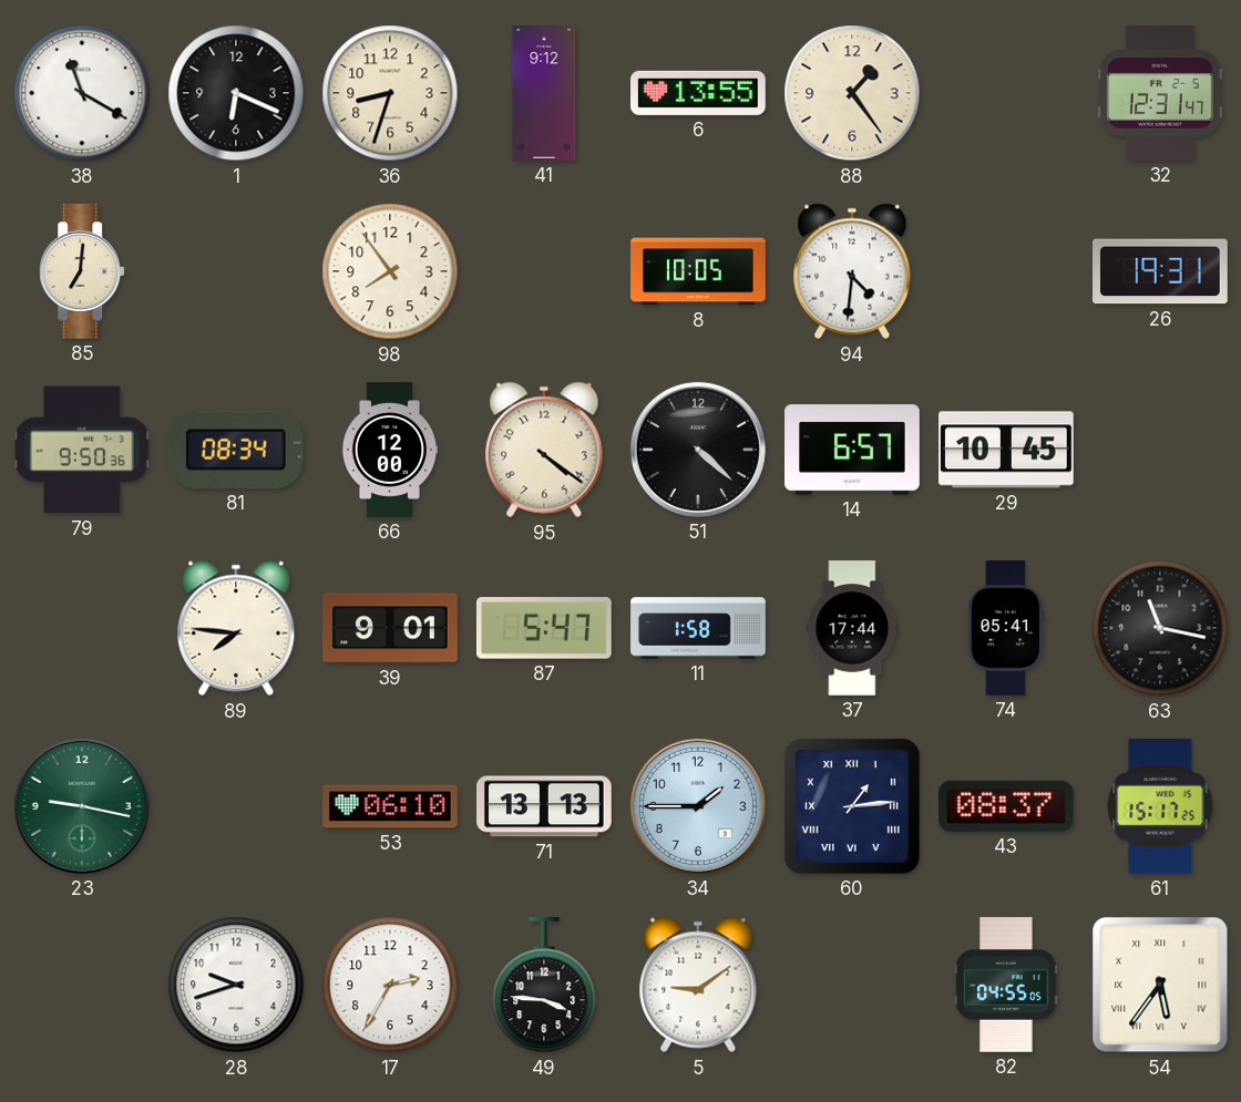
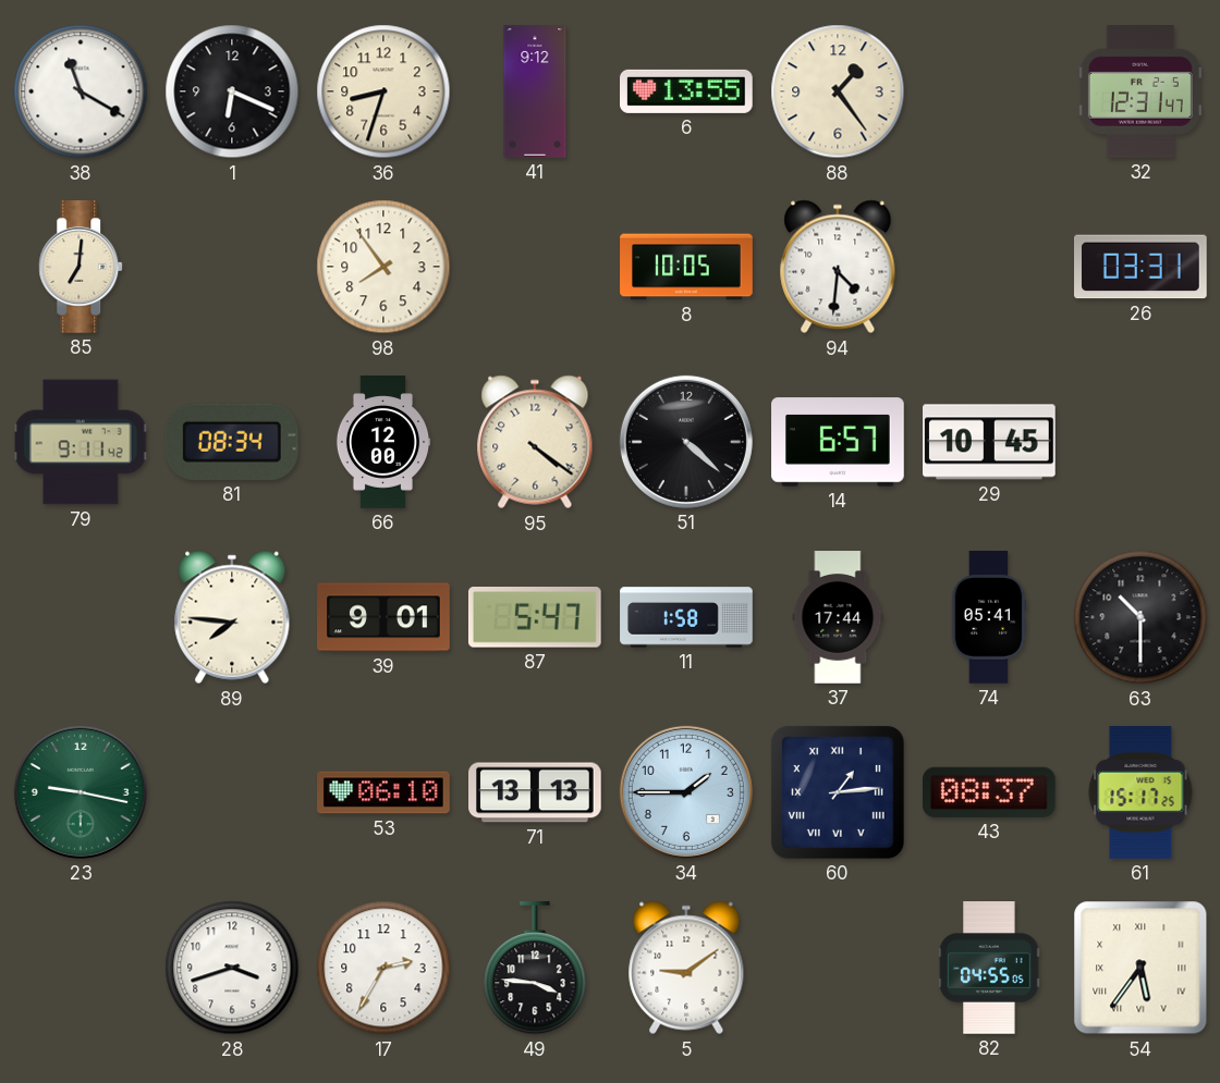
26: 19:31 -> 03:31 (1142, 267)
79: 9:50 -> 9:11 (81, 442)
63: 11:17 -> 10:30 (1140, 617)
28: 9:42 -> 3:42 (232, 968)
